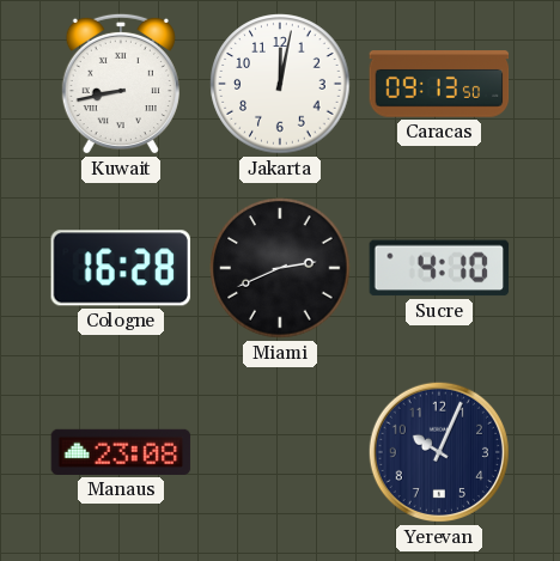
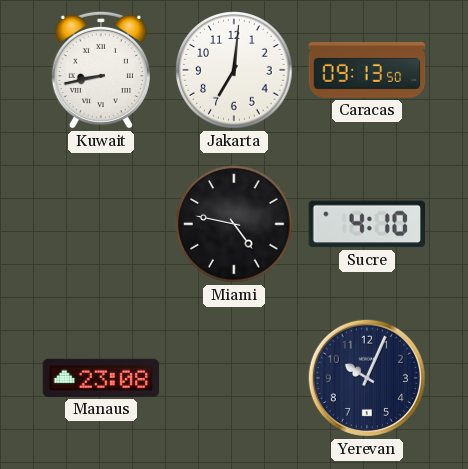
Jakarta: 12:02 -> 7:01 (234, 70)
Cologne: 16:28 -> none (121, 268)
Miami: 2:41 -> 4:47 (234, 224)
